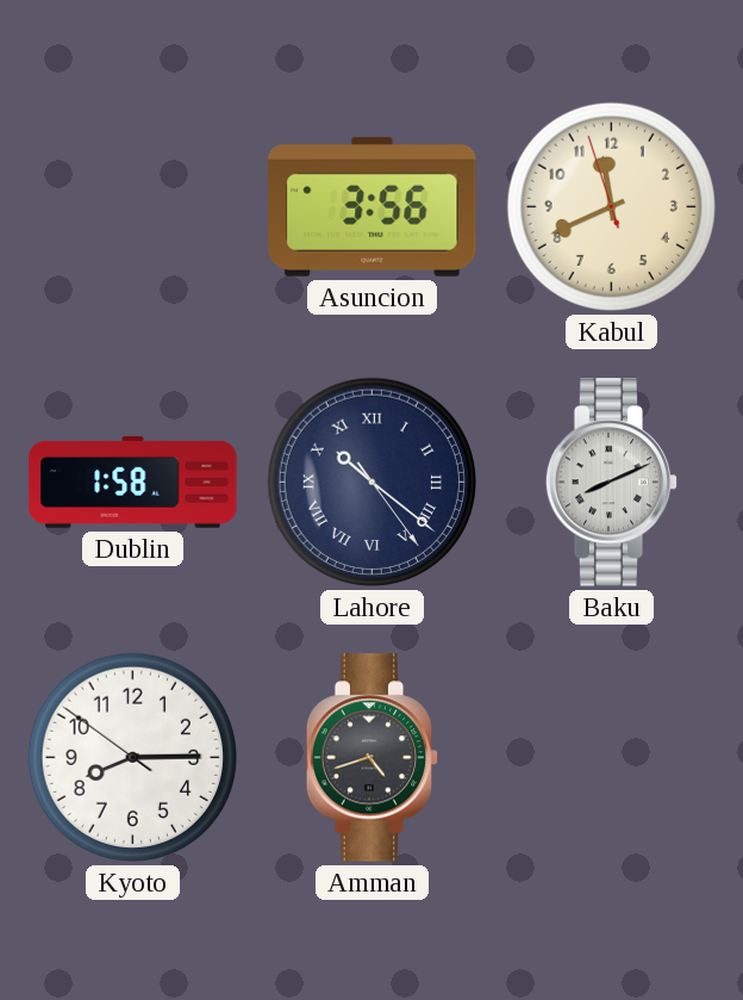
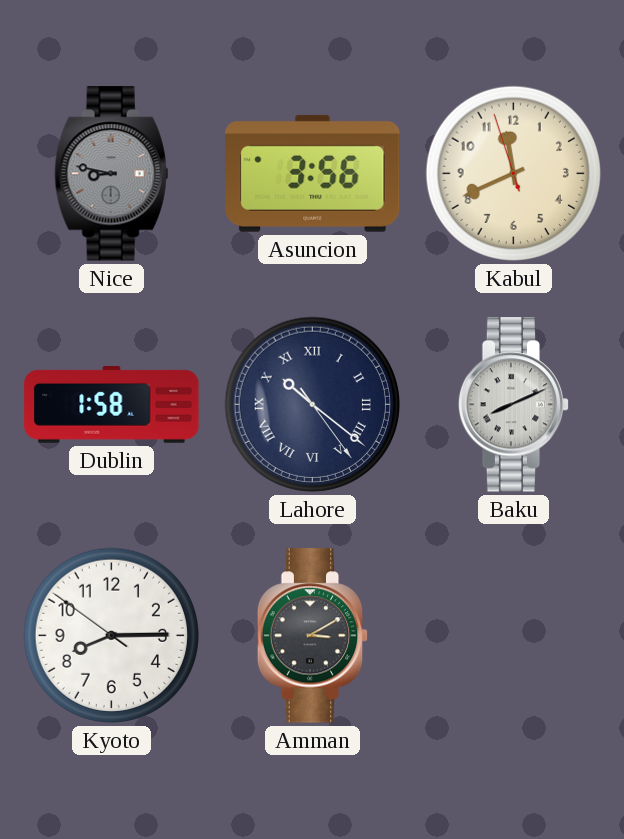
Nice: none -> 8:47 (112, 174)
Amman: 4:42 -> 3:10 (313, 636)
